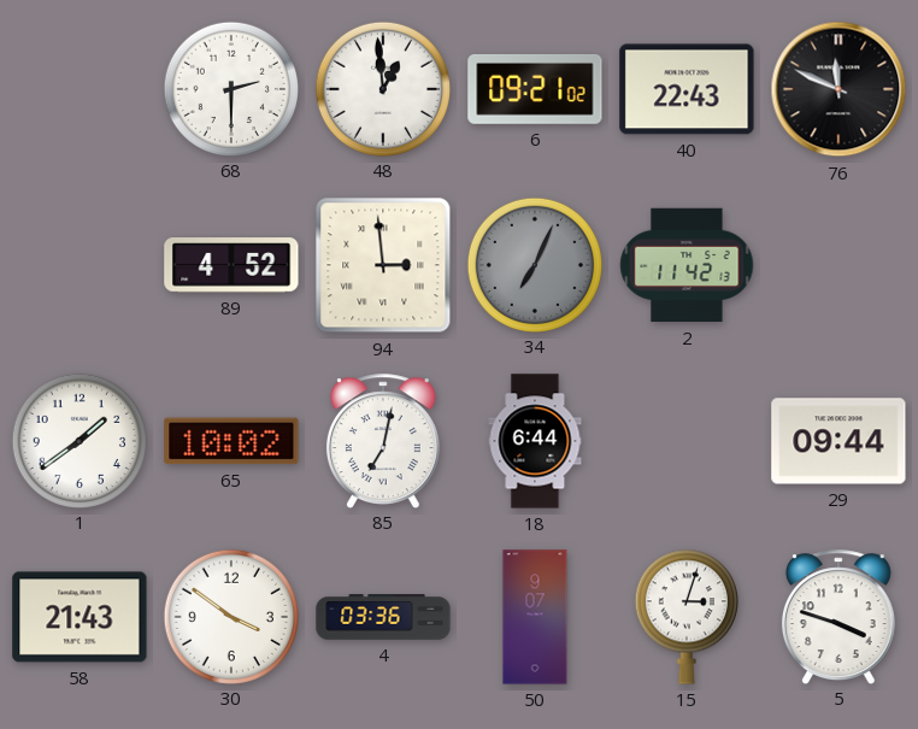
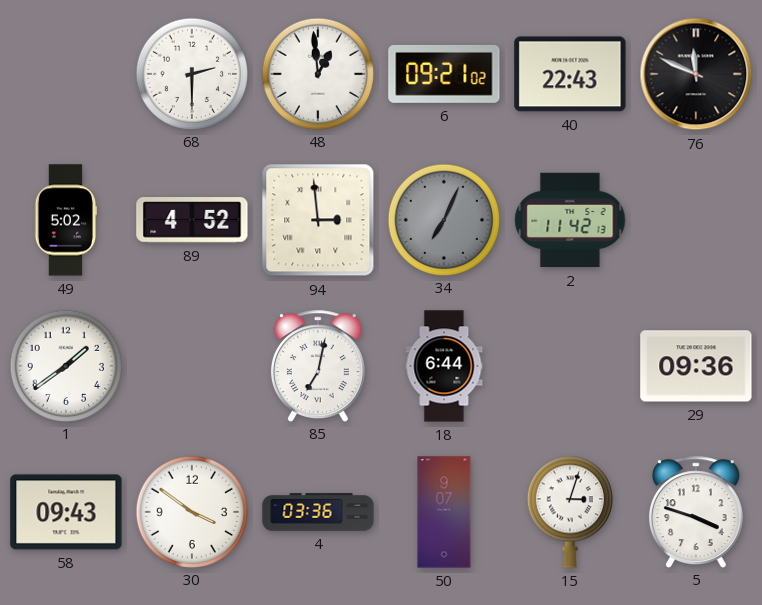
49: none -> 5:02 (65, 220)
65: 10:02 -> none (231, 441)
29: 09:44 -> 09:36 (696, 366)
58: 21:43 -> 09:43 (66, 512)
